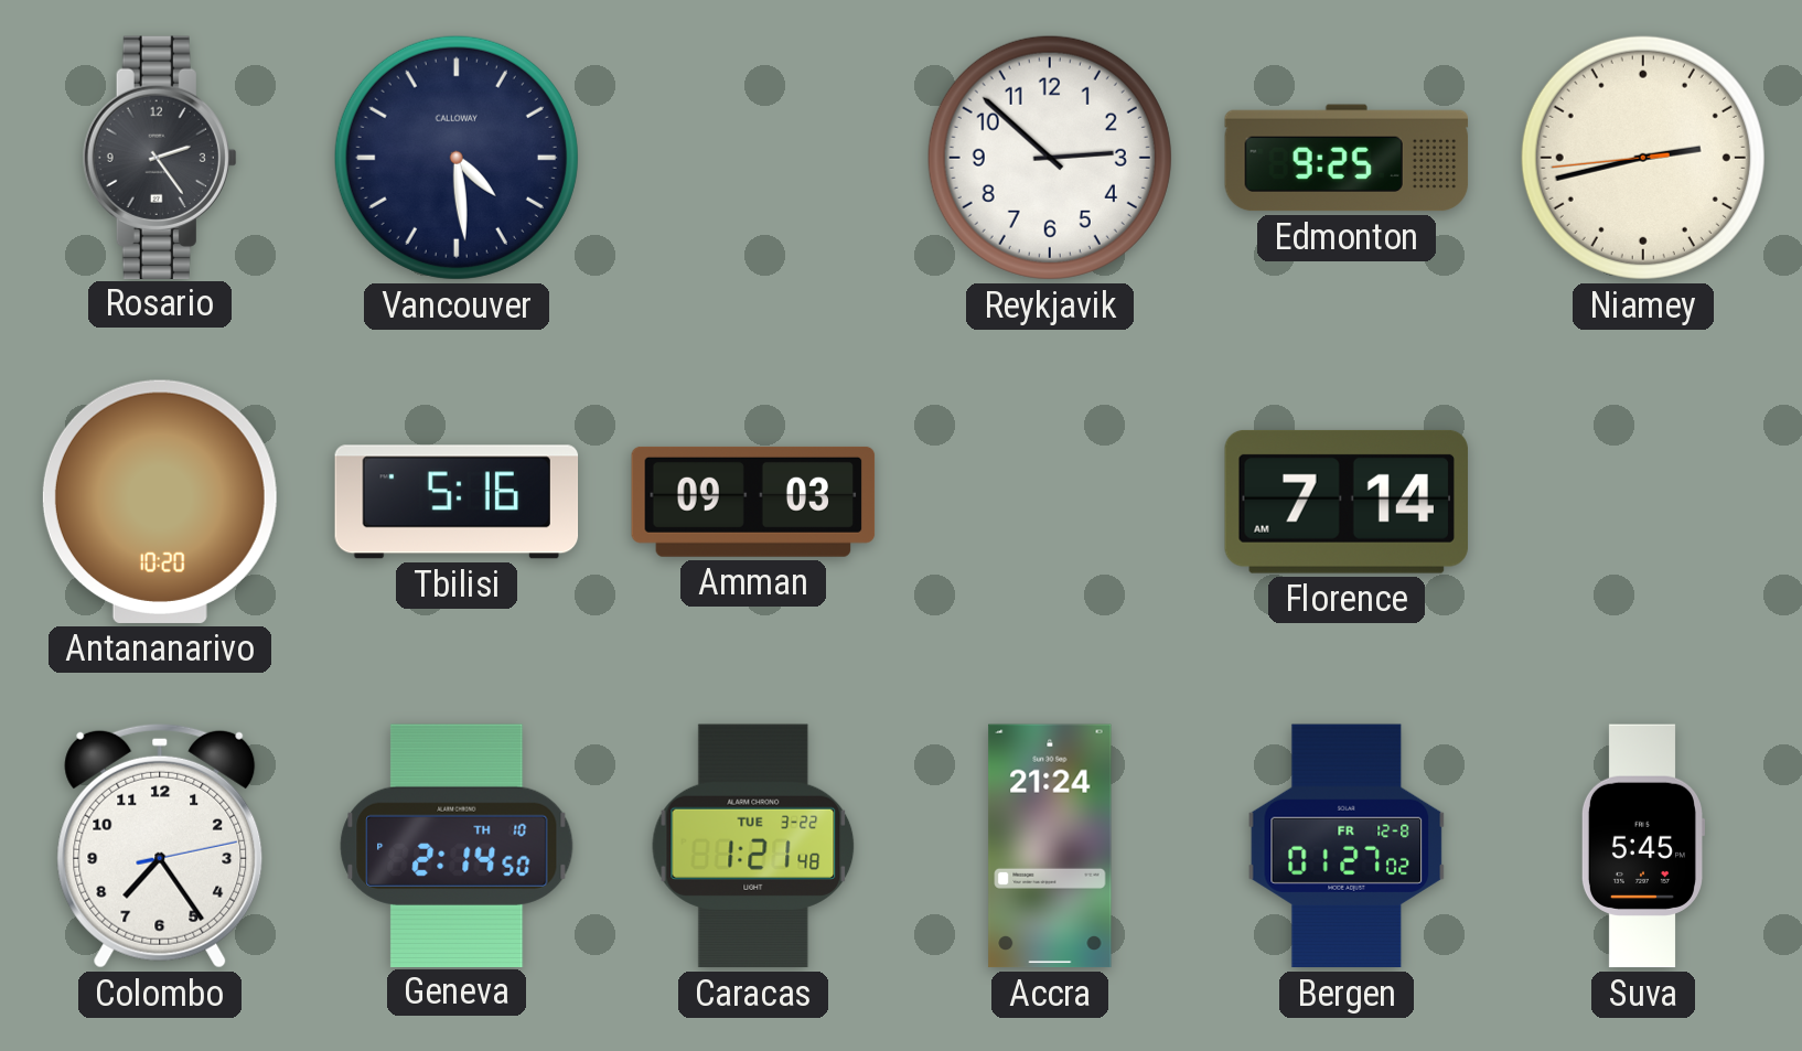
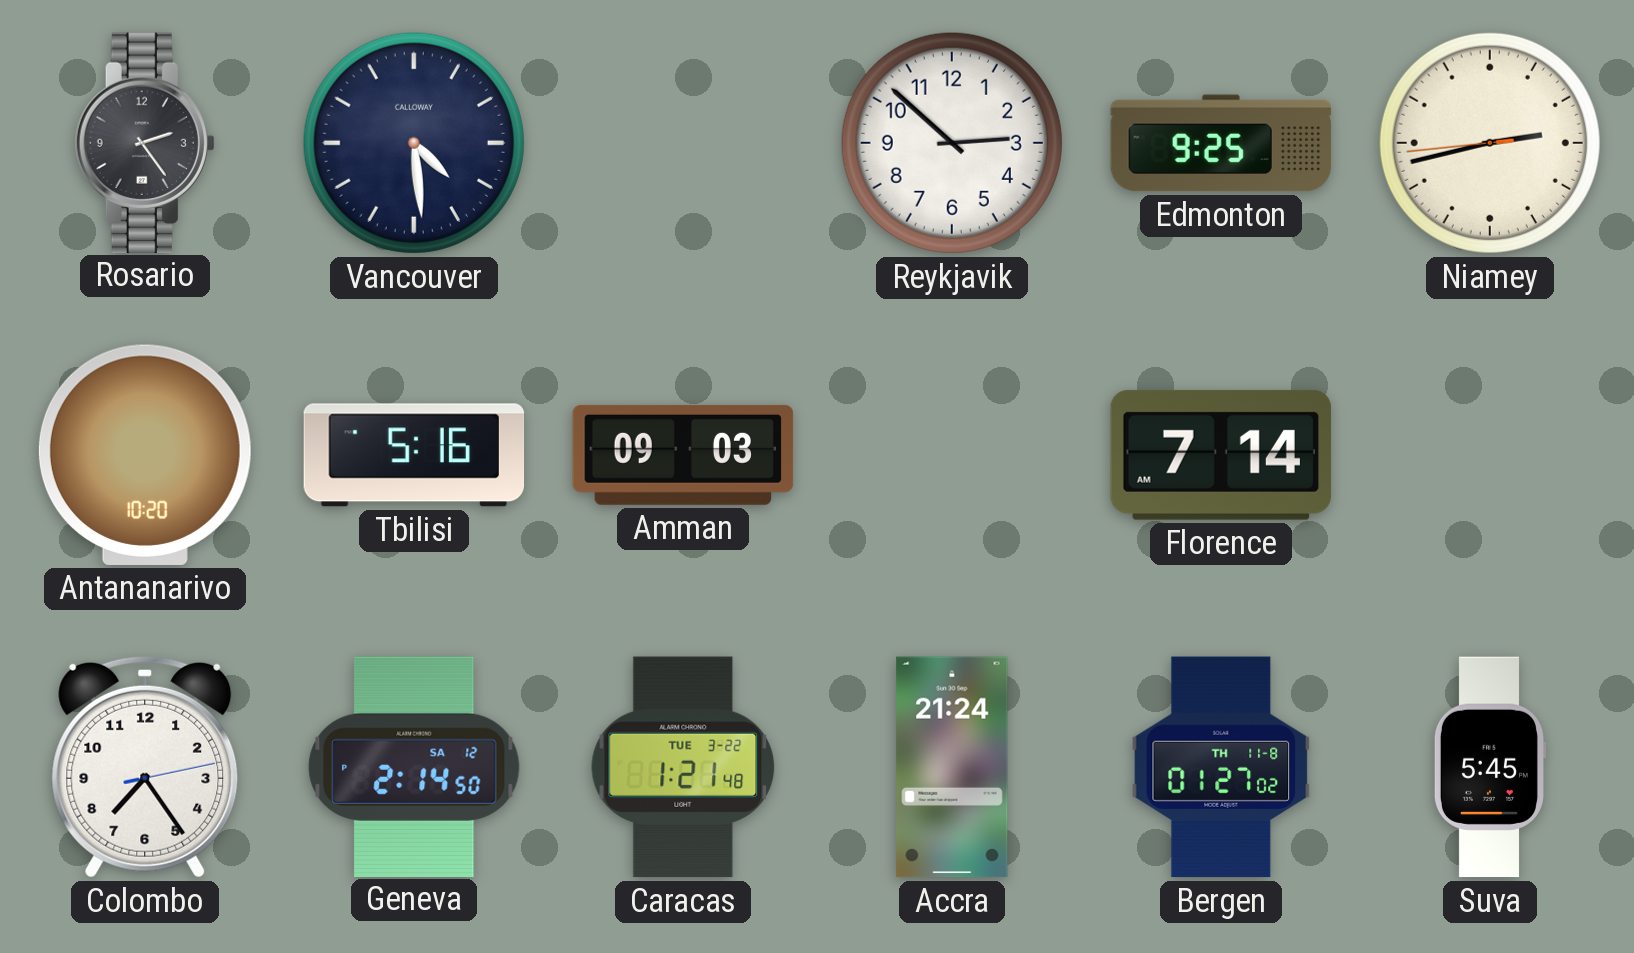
Geneva date: TH 10 -> SA 12 (414, 766)
Bergen date: FR 12-8 -> TH 11-8 (1221, 767)
